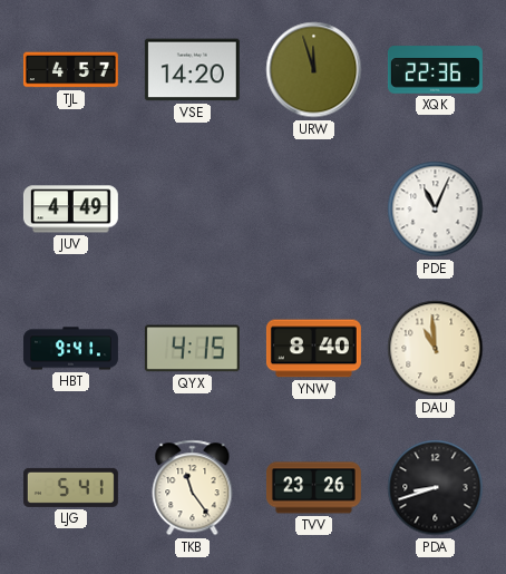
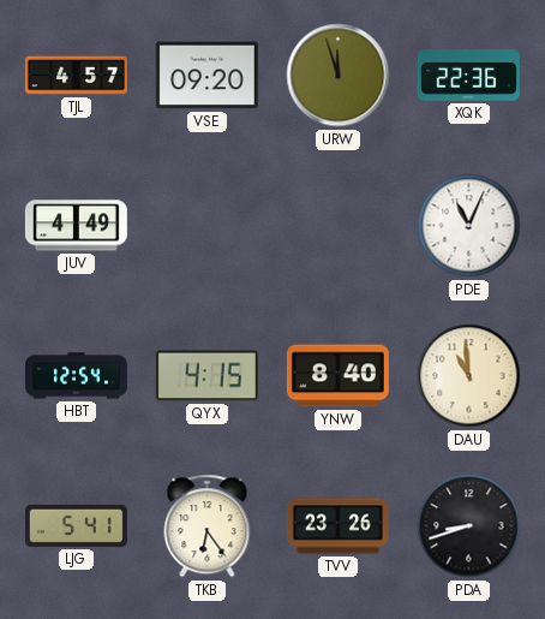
VSE: 14:20 -> 09:20 (206, 76)
HBT: 9:41 -> 12:54 (76, 376)
TKB: 11:24 -> 6:24 (208, 526)
